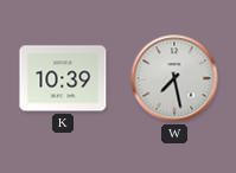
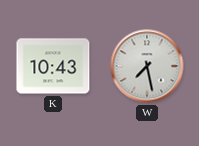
K: 10:39 -> 10:43 (53, 66)
